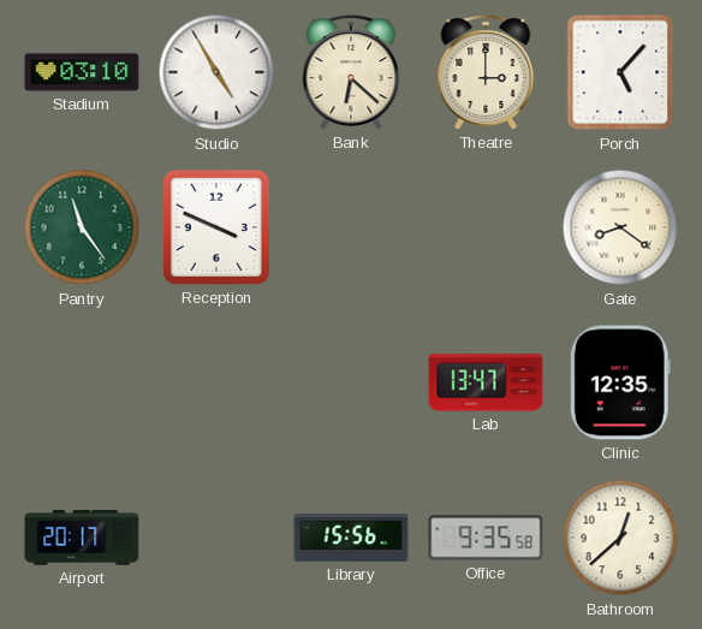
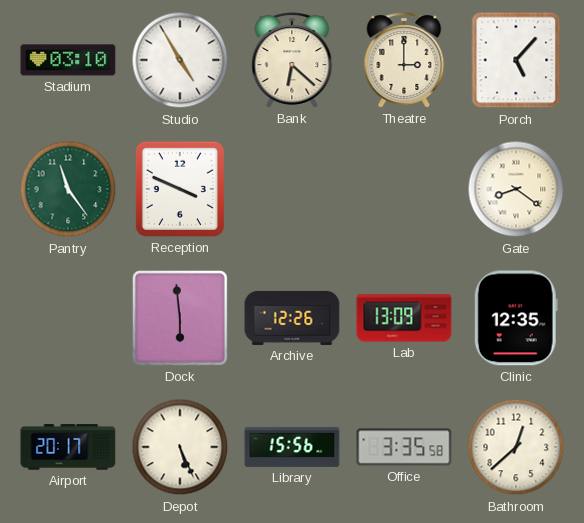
Dock: none -> 5:59 (180, 318)
Archive: none -> 12:26 (292, 318)
Lab: 13:47 -> 13:09 (404, 318)
Depot: none -> 5:26 (180, 447)
Office: 9:35 -> 3:35 (404, 447)
